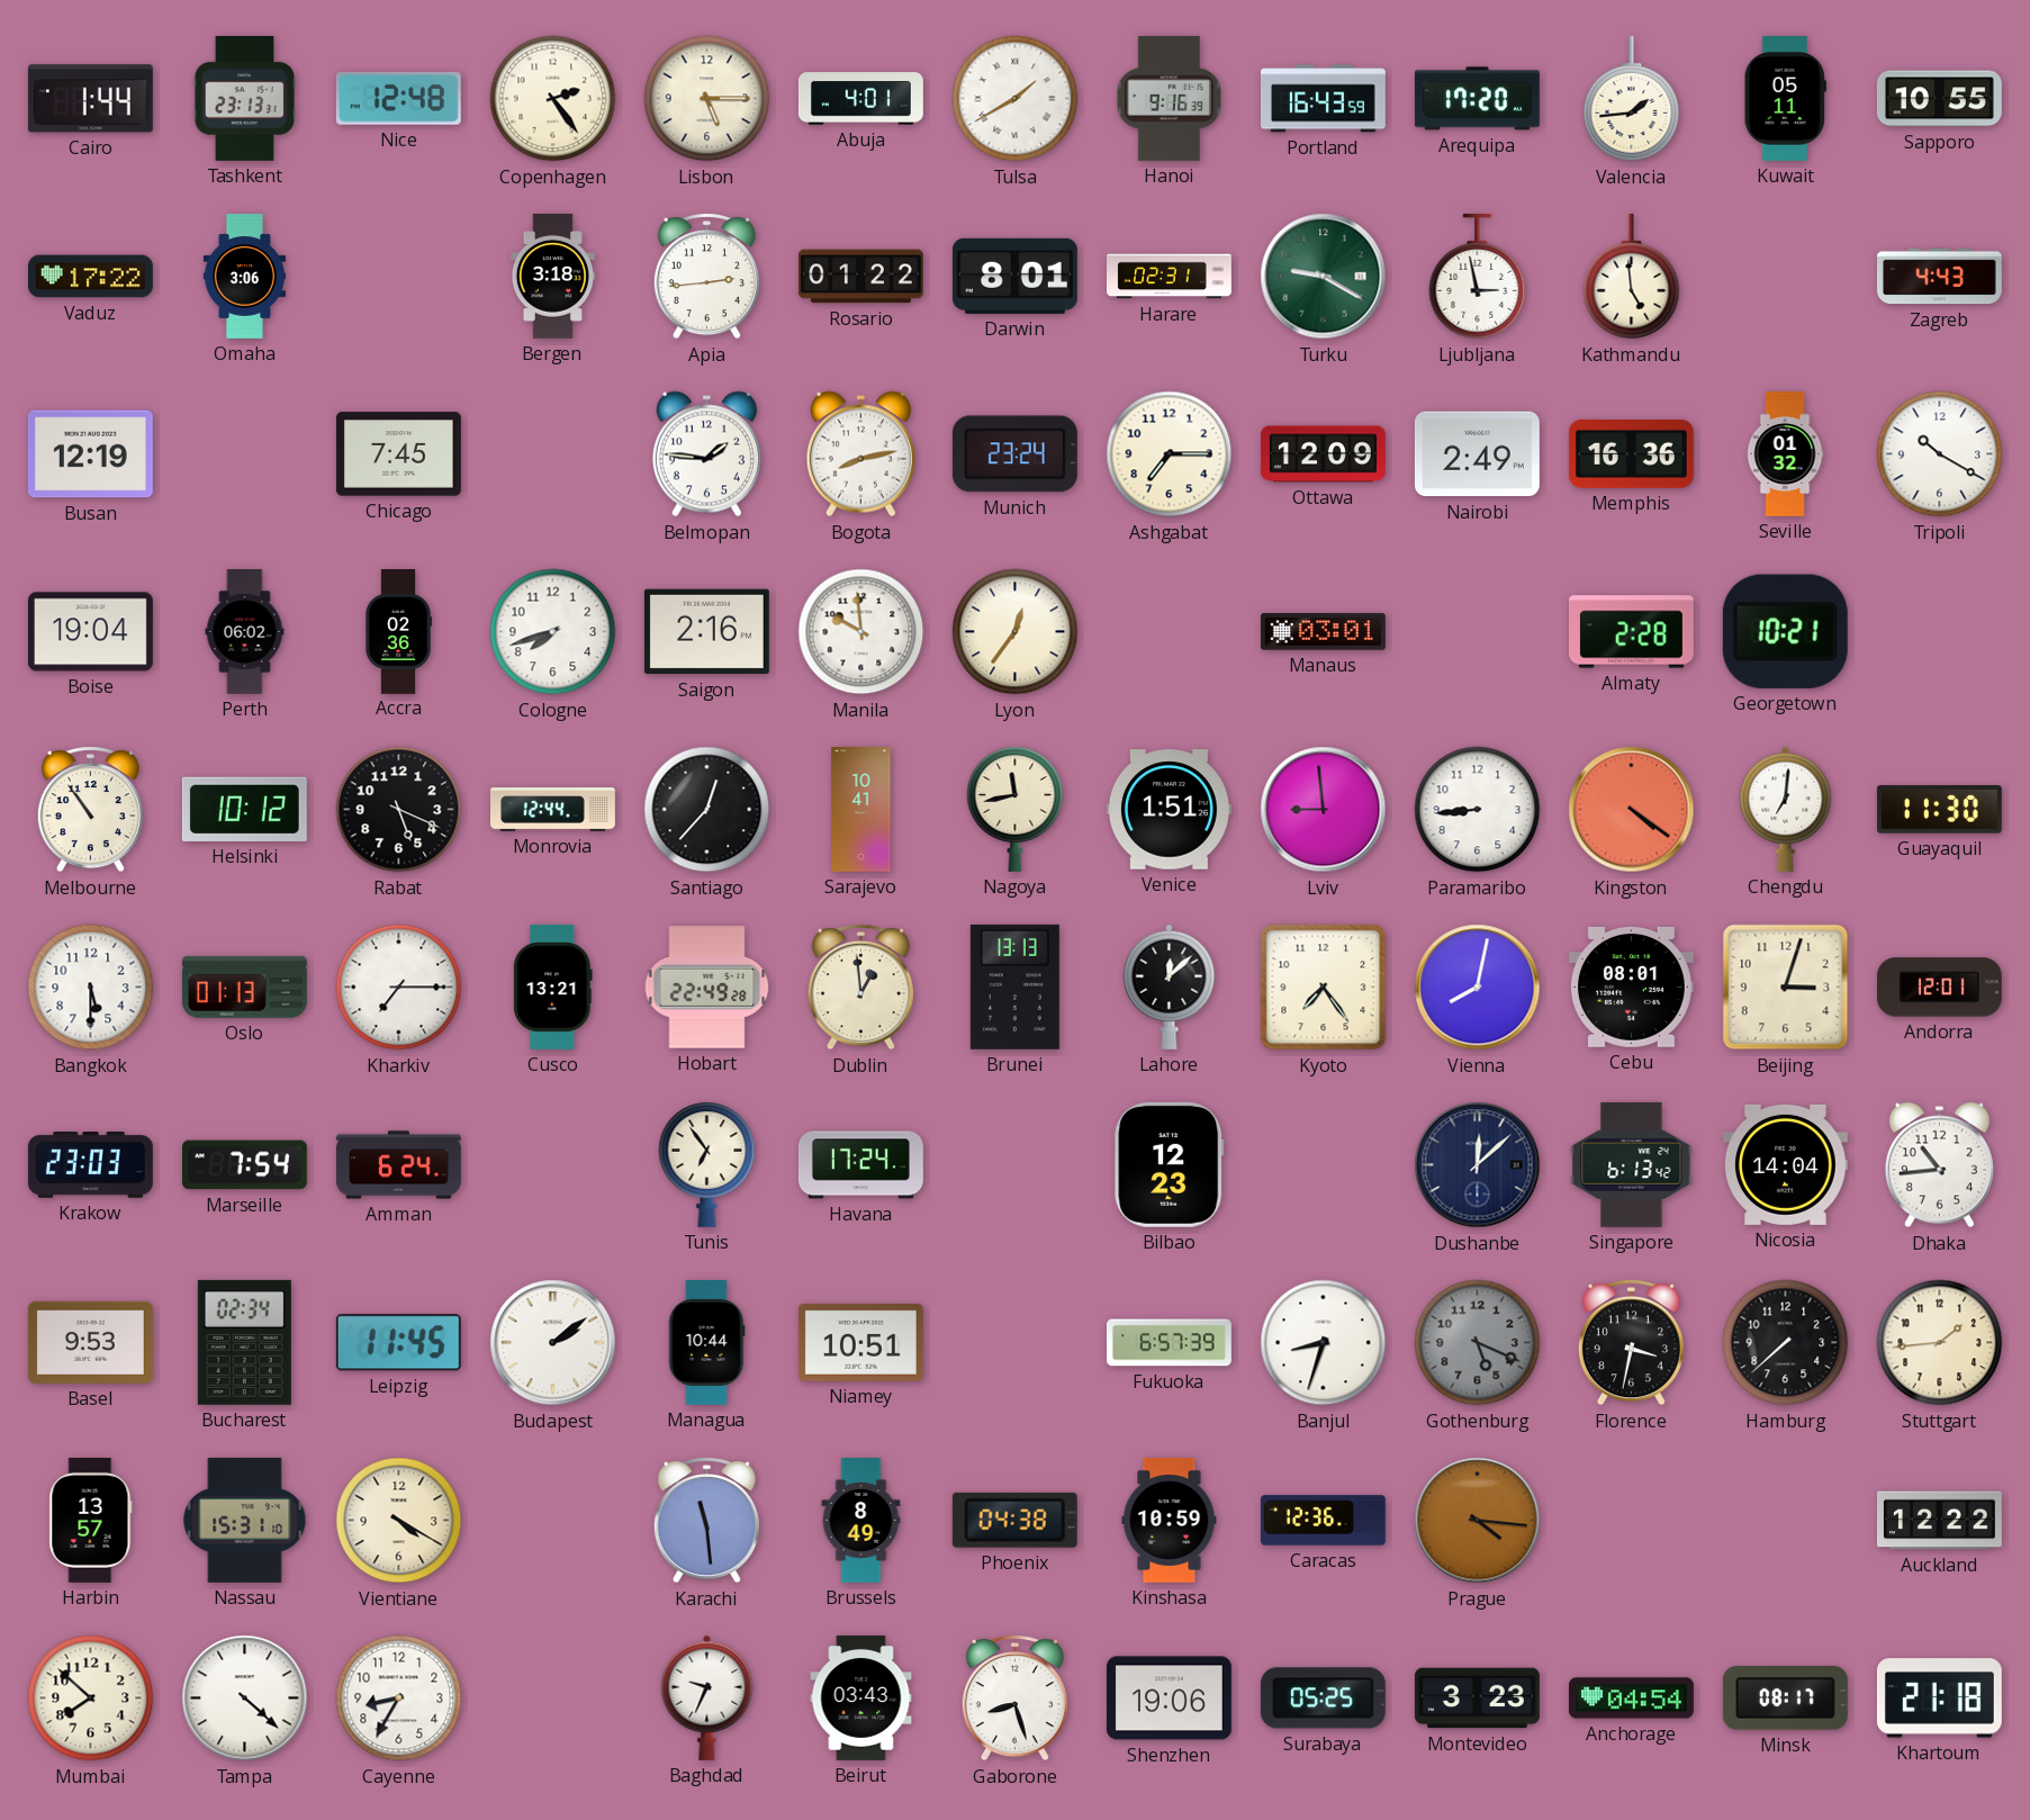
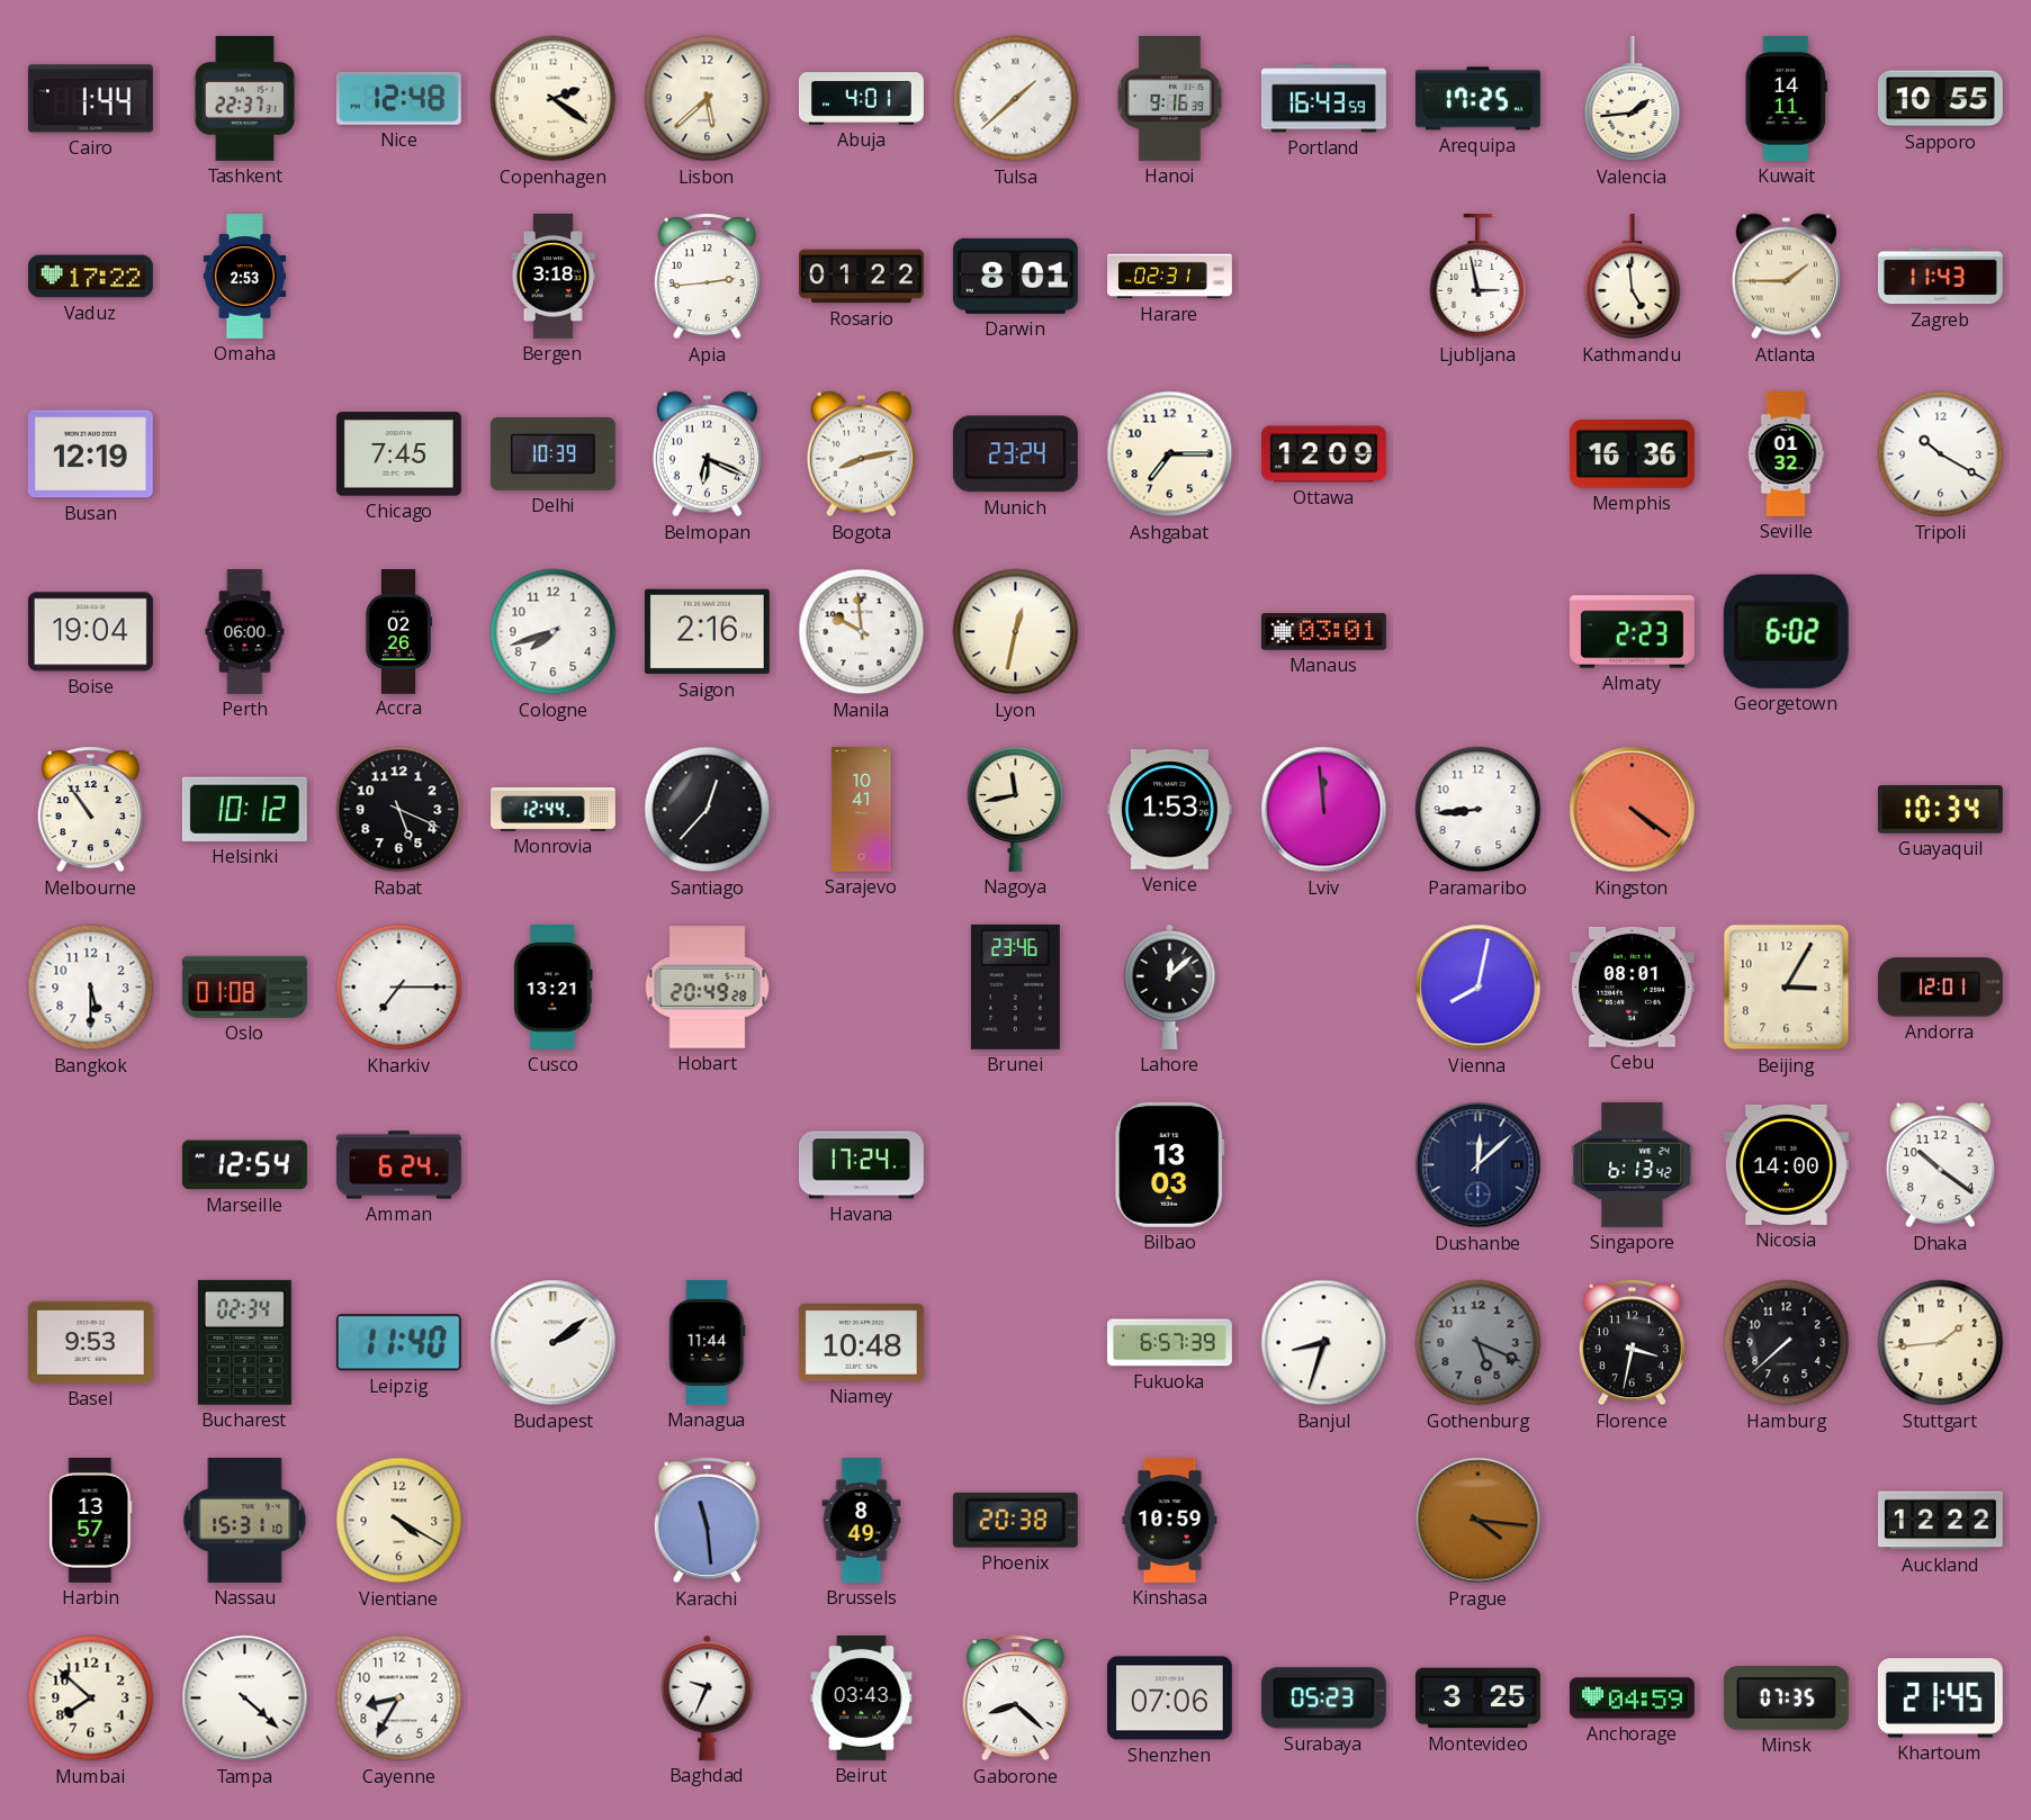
Tashkent: 23:13 -> 22:37 (245, 98)
Copenhagen: 2:24 -> 2:21 (554, 99)
Lisbon: 5:15 -> 5:38 (708, 99)
Tulsa: 1:40 -> 1:38 (1016, 99)
Arequipa: 17:20 -> 17:25 (1477, 99)
Kuwait: 05:11 -> 14:11 (1786, 98)
Omaha: 3:06 -> 2:53 (244, 277)
Turku: 9:20 -> none (1324, 277)
Atlanta: none -> 1:45 (1786, 277)
Zagreb: 4:43 -> 11:43 (1940, 277)
Delhi: none -> 10:39 (552, 453)
Belmopan: 1:46 -> 6:19 (707, 454)
Nairobi: 2:49 -> none (1477, 454)
Perth: 06:02 -> 06:00 (245, 632)
Accra: 02:36 -> 02:26 (397, 632)
Lyon: 12:36 -> 12:32 (1016, 632)
Almaty: 2:28 -> 2:23 (1632, 632)
Georgetown: 10:21 -> 6:02 (1786, 631)
Venice: 1:51 -> 1:53 (1169, 810)
Lviv: 8:59 -> 11:59 (1324, 810)
Chengdu: 7:01 -> none (1786, 809)
Guayaquil: 11:30 -> 10:34 (1940, 810)
Oslo: 01:13 -> 01:08 (244, 986)
Hobart: 22:49 -> 20:49 (708, 988)
Dublin: 12:59 -> none (860, 988)
Brunei: 13:13 -> 23:46 (1015, 986)
Kyoto: 7:24 -> none (1324, 988)
Beijing: 3:03 -> 3:05 (1787, 988)
Krakow: 23:03 -> none (90, 1165)
Marseille: 7:54 -> 12:54 (244, 1165)
Tunis: 6:54 -> none (707, 1164)
Bilbao: 12:23 -> 13:03 (1170, 1164)
Nicosia: 14:04 -> 14:00 (1786, 1164)
Dhaka: 10:44 -> 10:21 (1940, 1165)
Leipzig: 11:45 -> 11:40 (398, 1343)
Managua: 10:44 -> 11:44 (708, 1342)
Niamey: 10:51 -> 10:48 (861, 1342)
Phoenix: 04:38 -> 20:38 (1015, 1520)
Caracas: 12:36 -> none (1323, 1521)
Gaborone: 8:27 -> 8:22 (1015, 1699)
Shenzhen: 19:06 -> 07:06 (1169, 1699)
Surabaya: 05:25 -> 05:23 (1323, 1699)
Montevideo: 3:23 -> 3:25 (1477, 1699)
Anchorage: 04:54 -> 04:59 (1632, 1699)
Minsk: 08:17 -> 07:35 (1786, 1699)
Khartoum: 21:18 -> 21:45 (1940, 1699)
